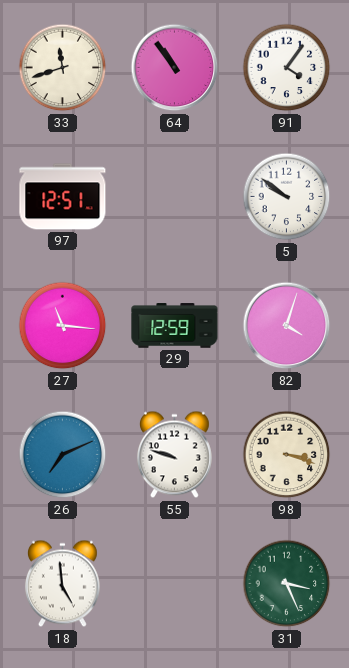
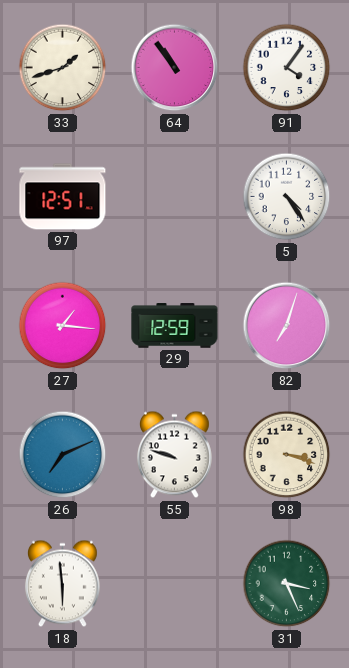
33: 11:42 -> 1:42 (63, 68)
5: 9:51 -> 4:24 (287, 197)
27: 11:16 -> 1:16 (63, 326)
82: 4:03 -> 7:03 (287, 326)
18: 4:59 -> 5:59 (62, 584)
